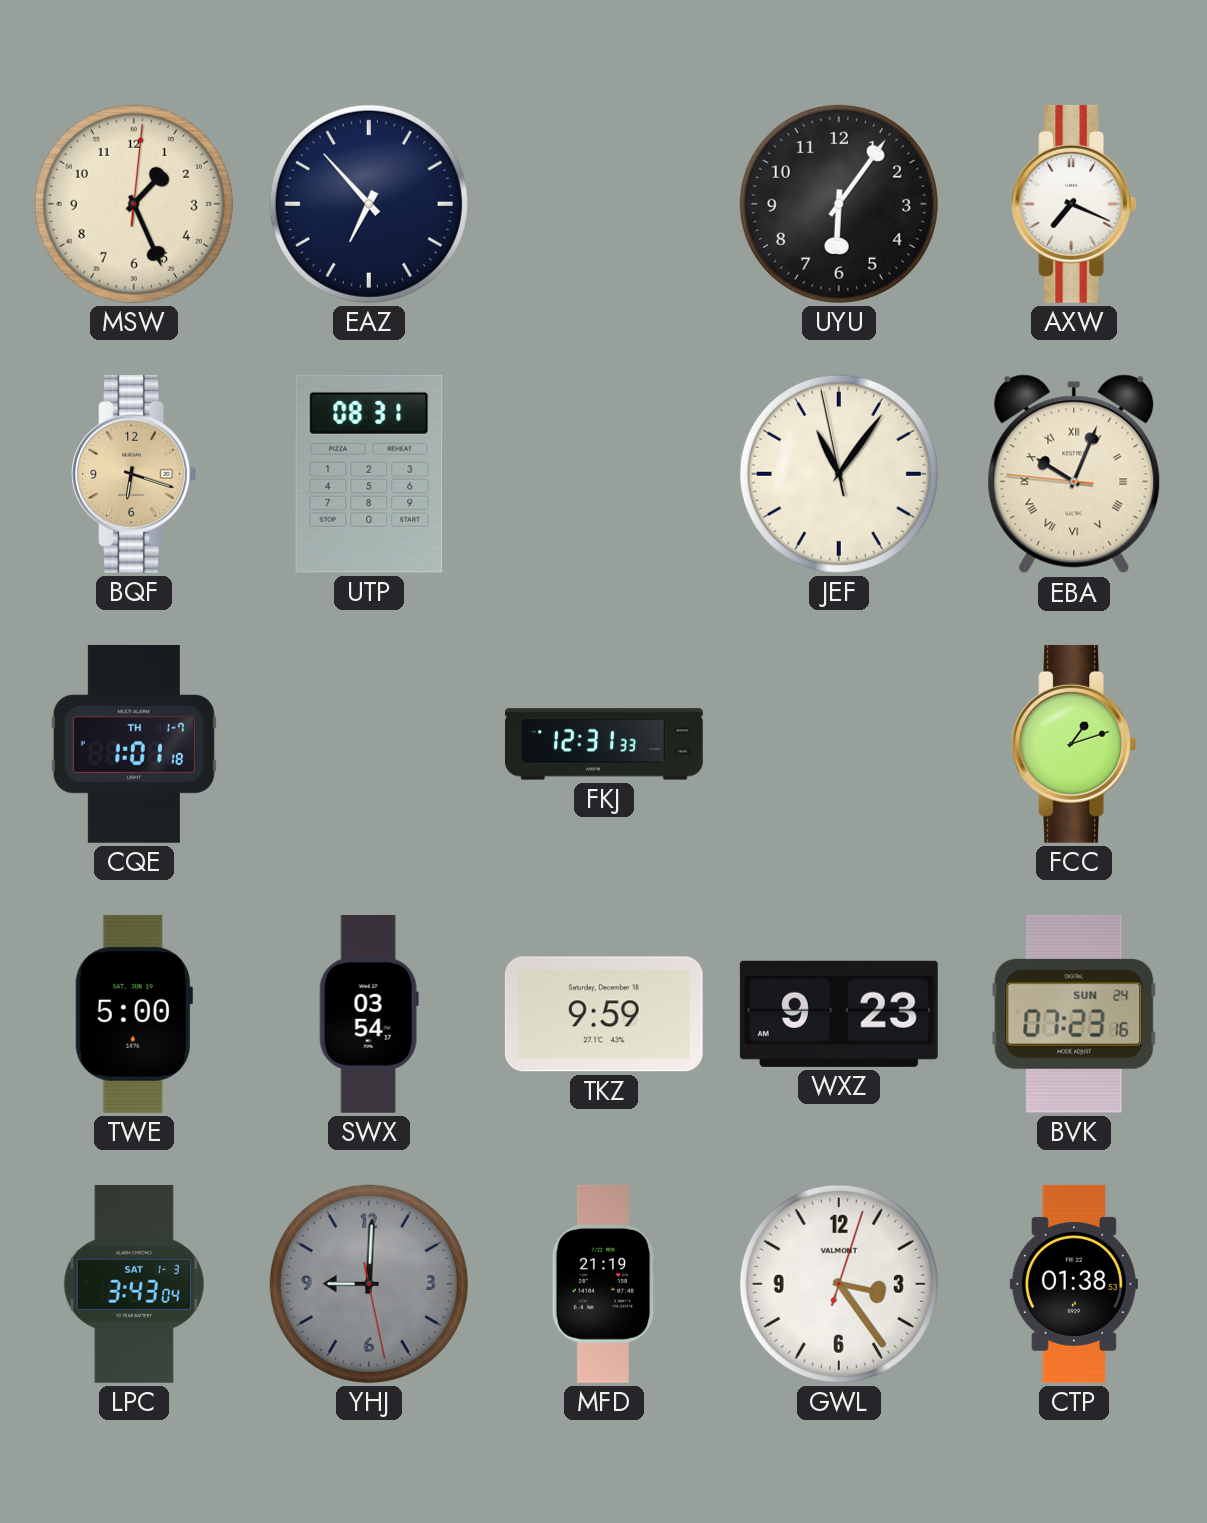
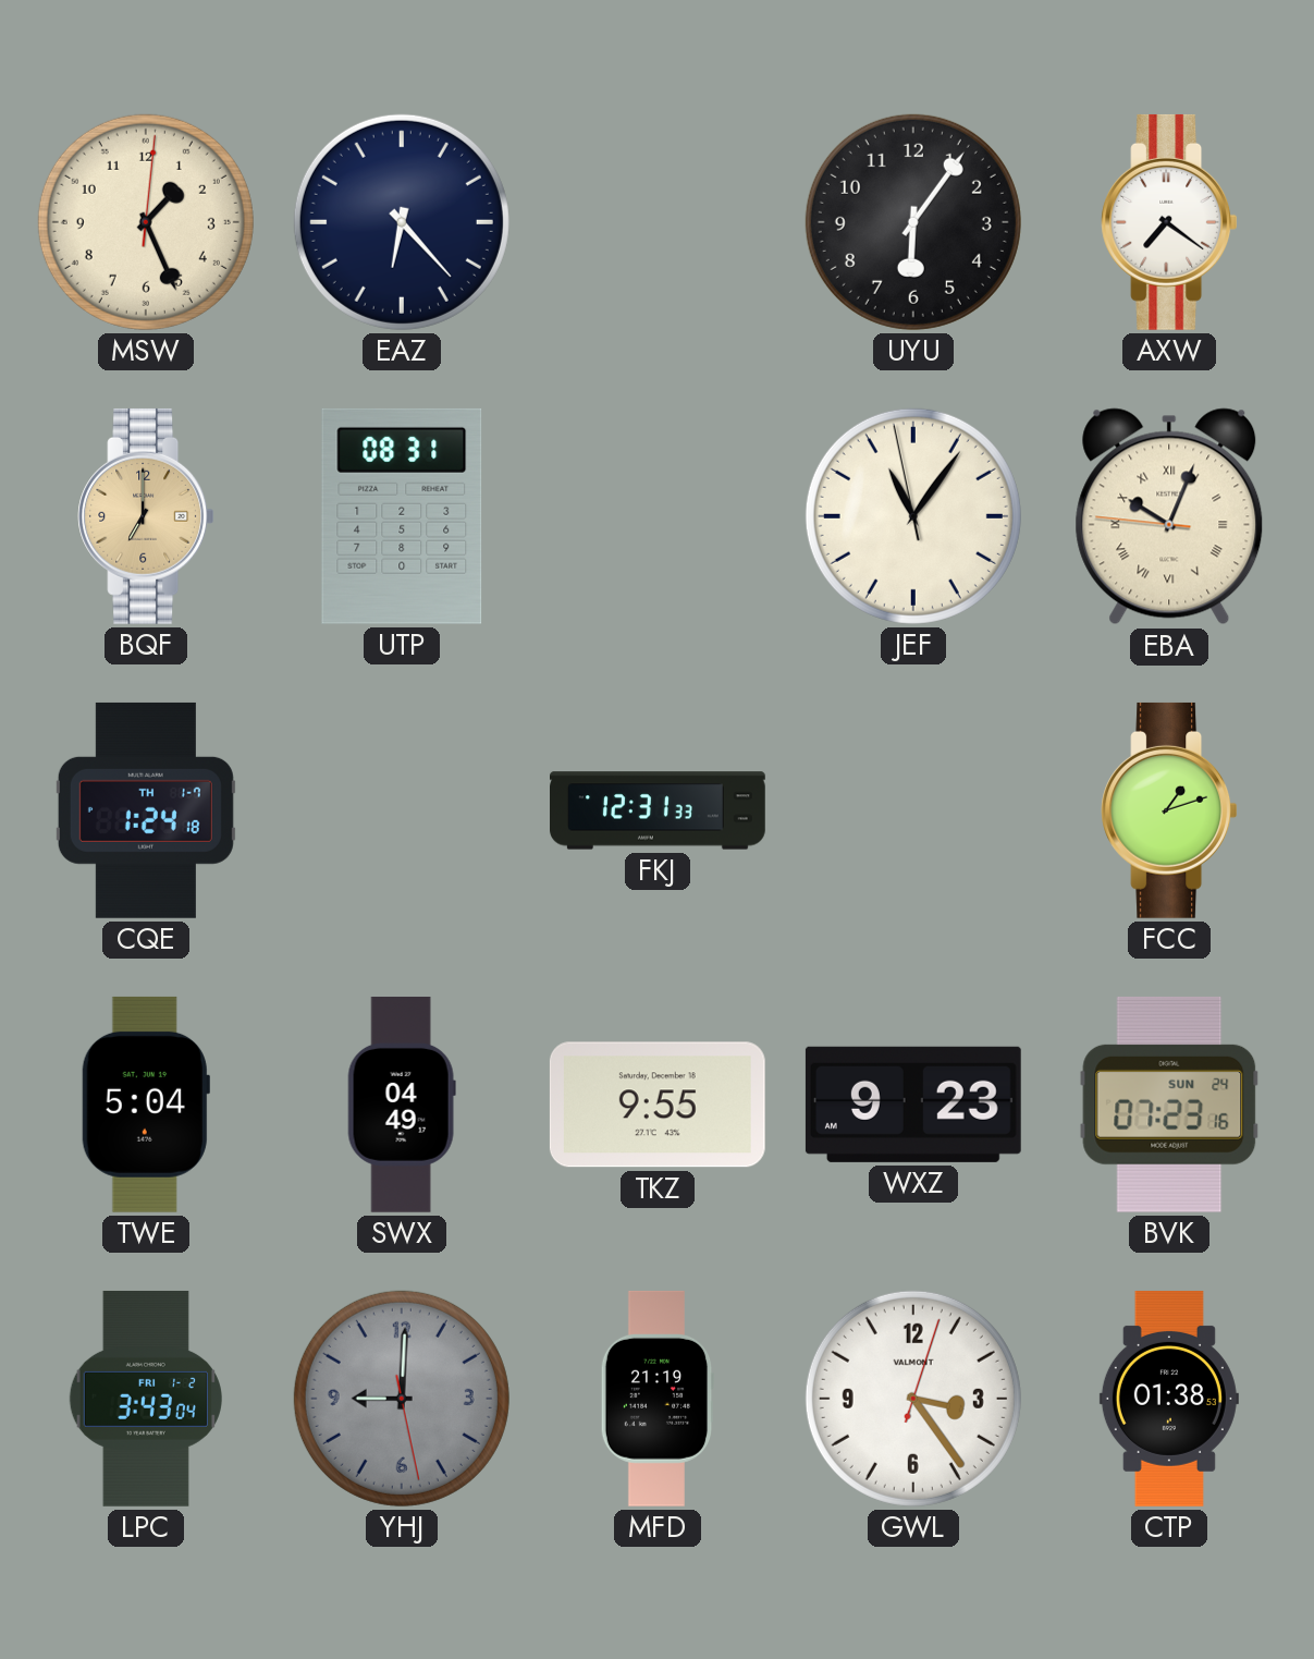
EAZ: 6:53 -> 6:23 (402, 222)
AXW: 7:19 -> 7:21 (1169, 222)
BQF: 6:18 -> 7:00 (146, 516)
CQE: 1:01 -> 1:24 (146, 810)
TWE: 5:00 -> 5:04 (146, 1105)
SWX: 03:54 -> 04:49 (402, 1105)
TKZ: 9:59 -> 9:55 (658, 1105)
LPC date: SAT 1-3 -> FRI 1-2 (146, 1399)
